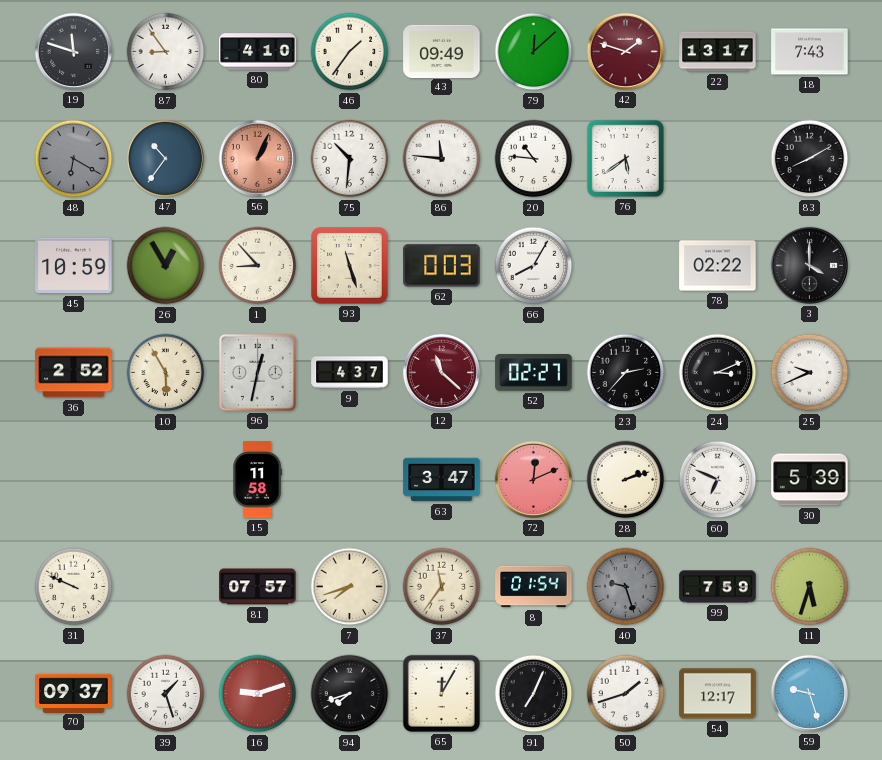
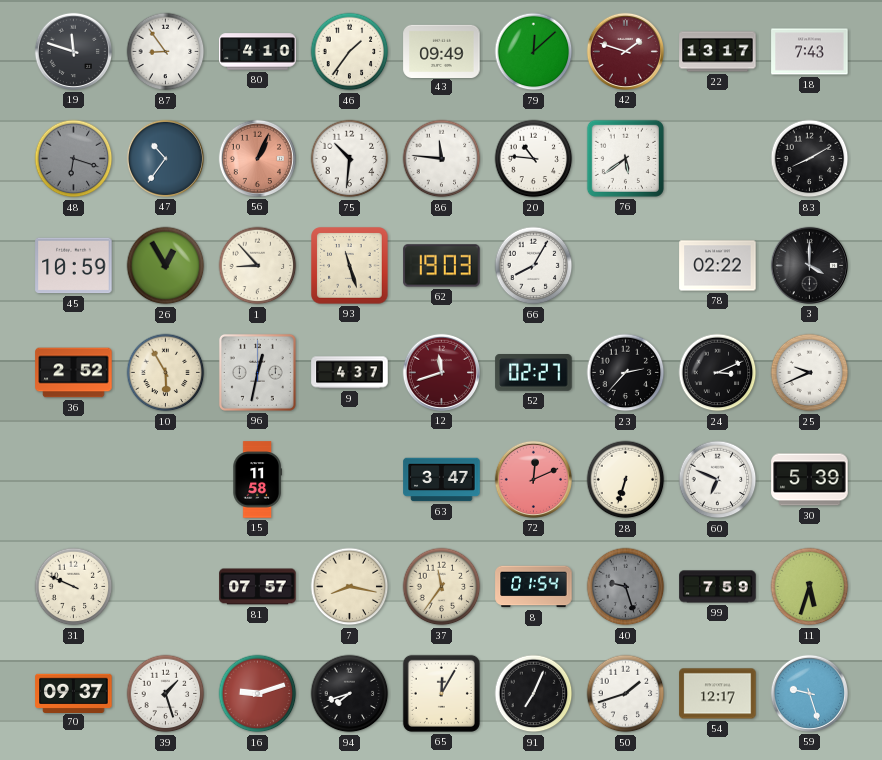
48: 6:20 -> 6:18 (74, 159)
62: 0:03 -> 19:03 (442, 266)
12: 11:22 -> 11:42 (441, 372)
28: 2:12 -> 6:33 (626, 480)
7: 7:42 -> 8:17 (350, 587)
